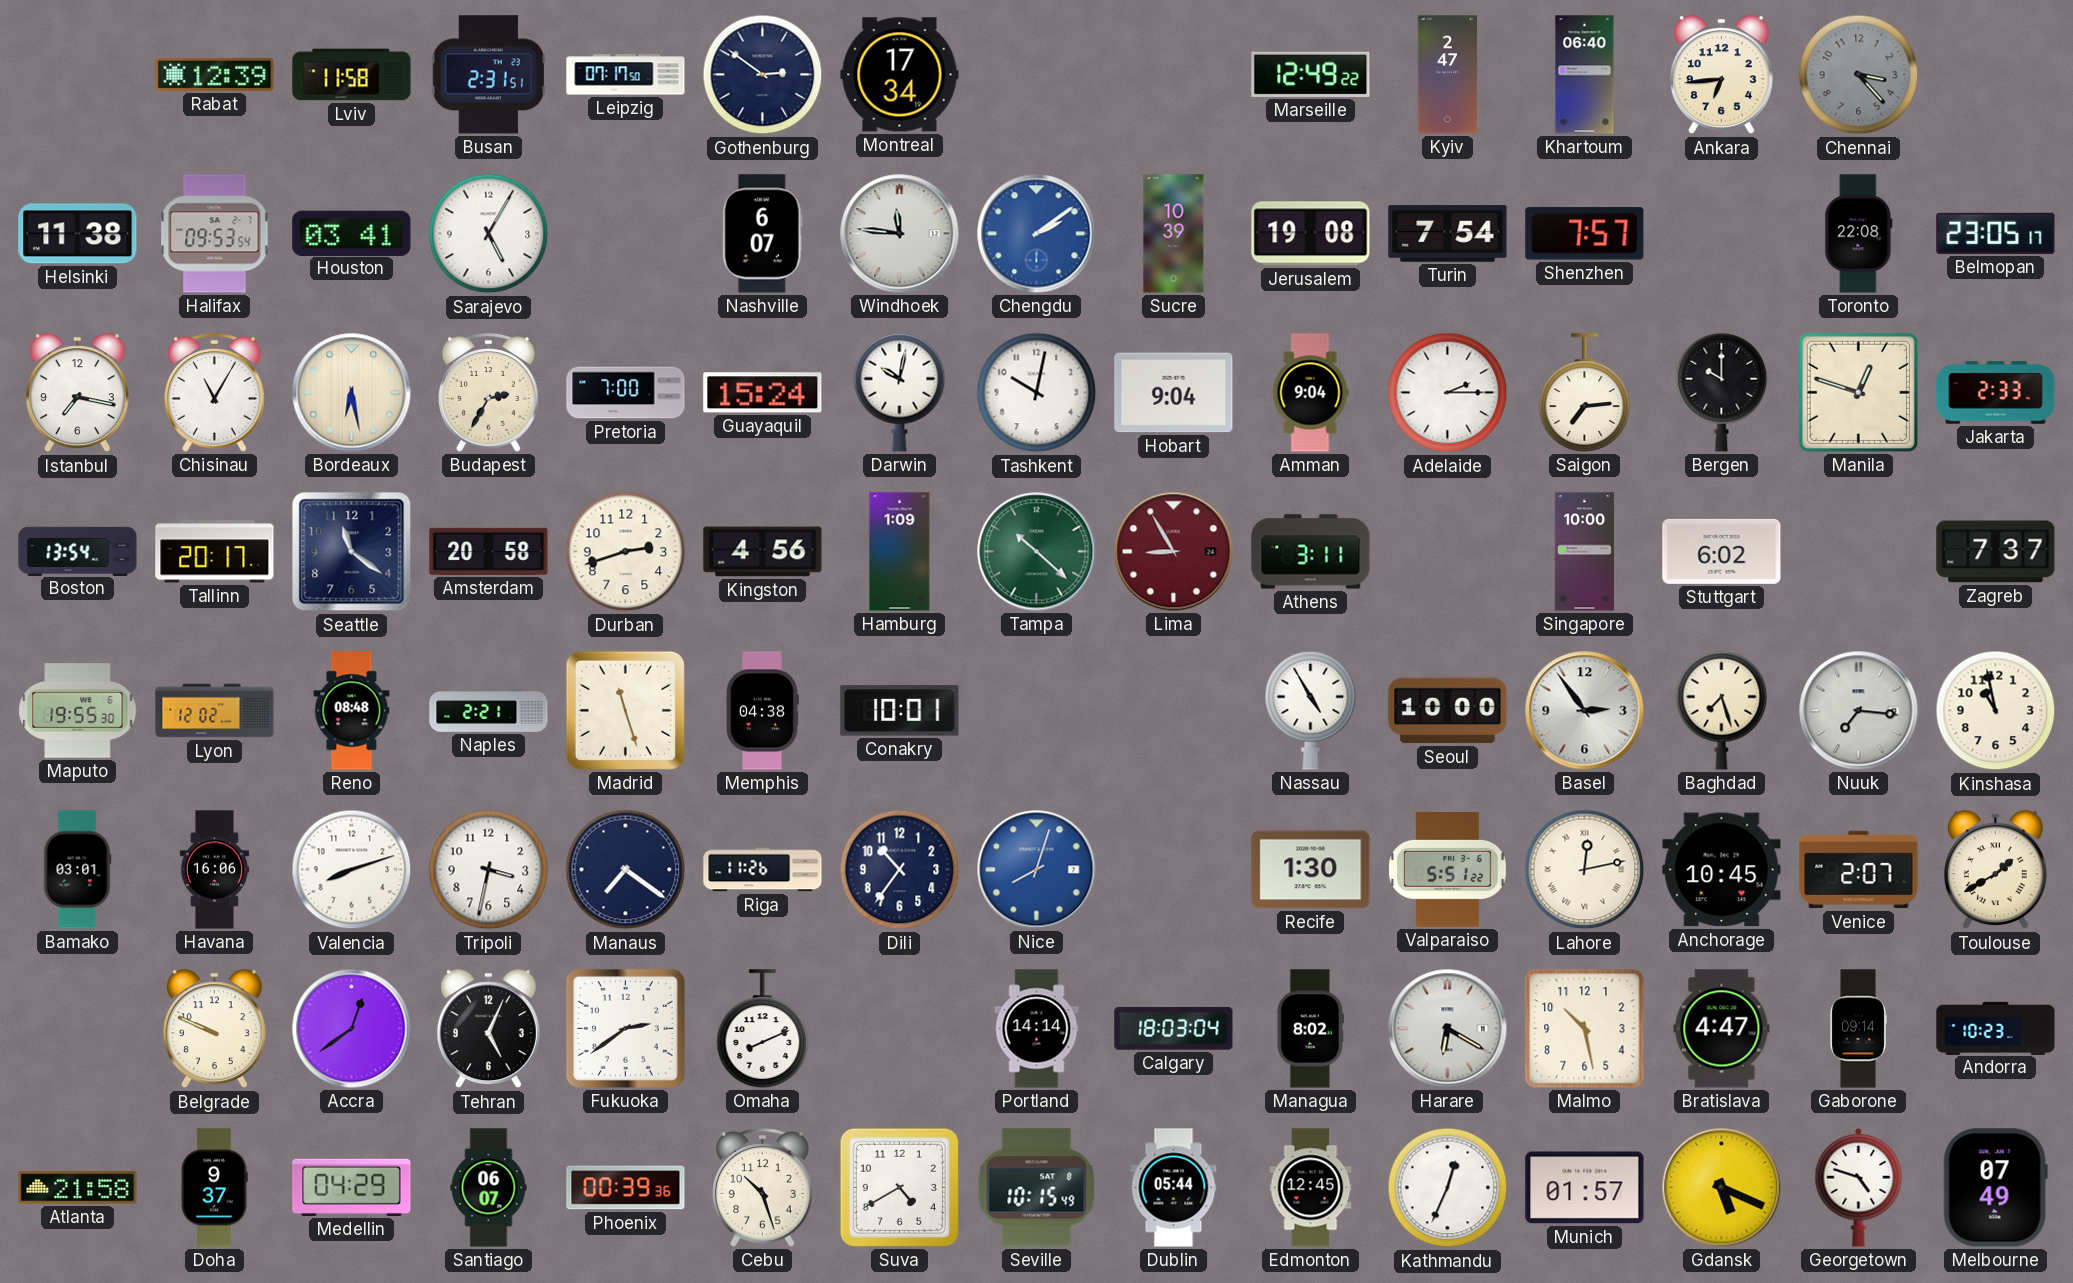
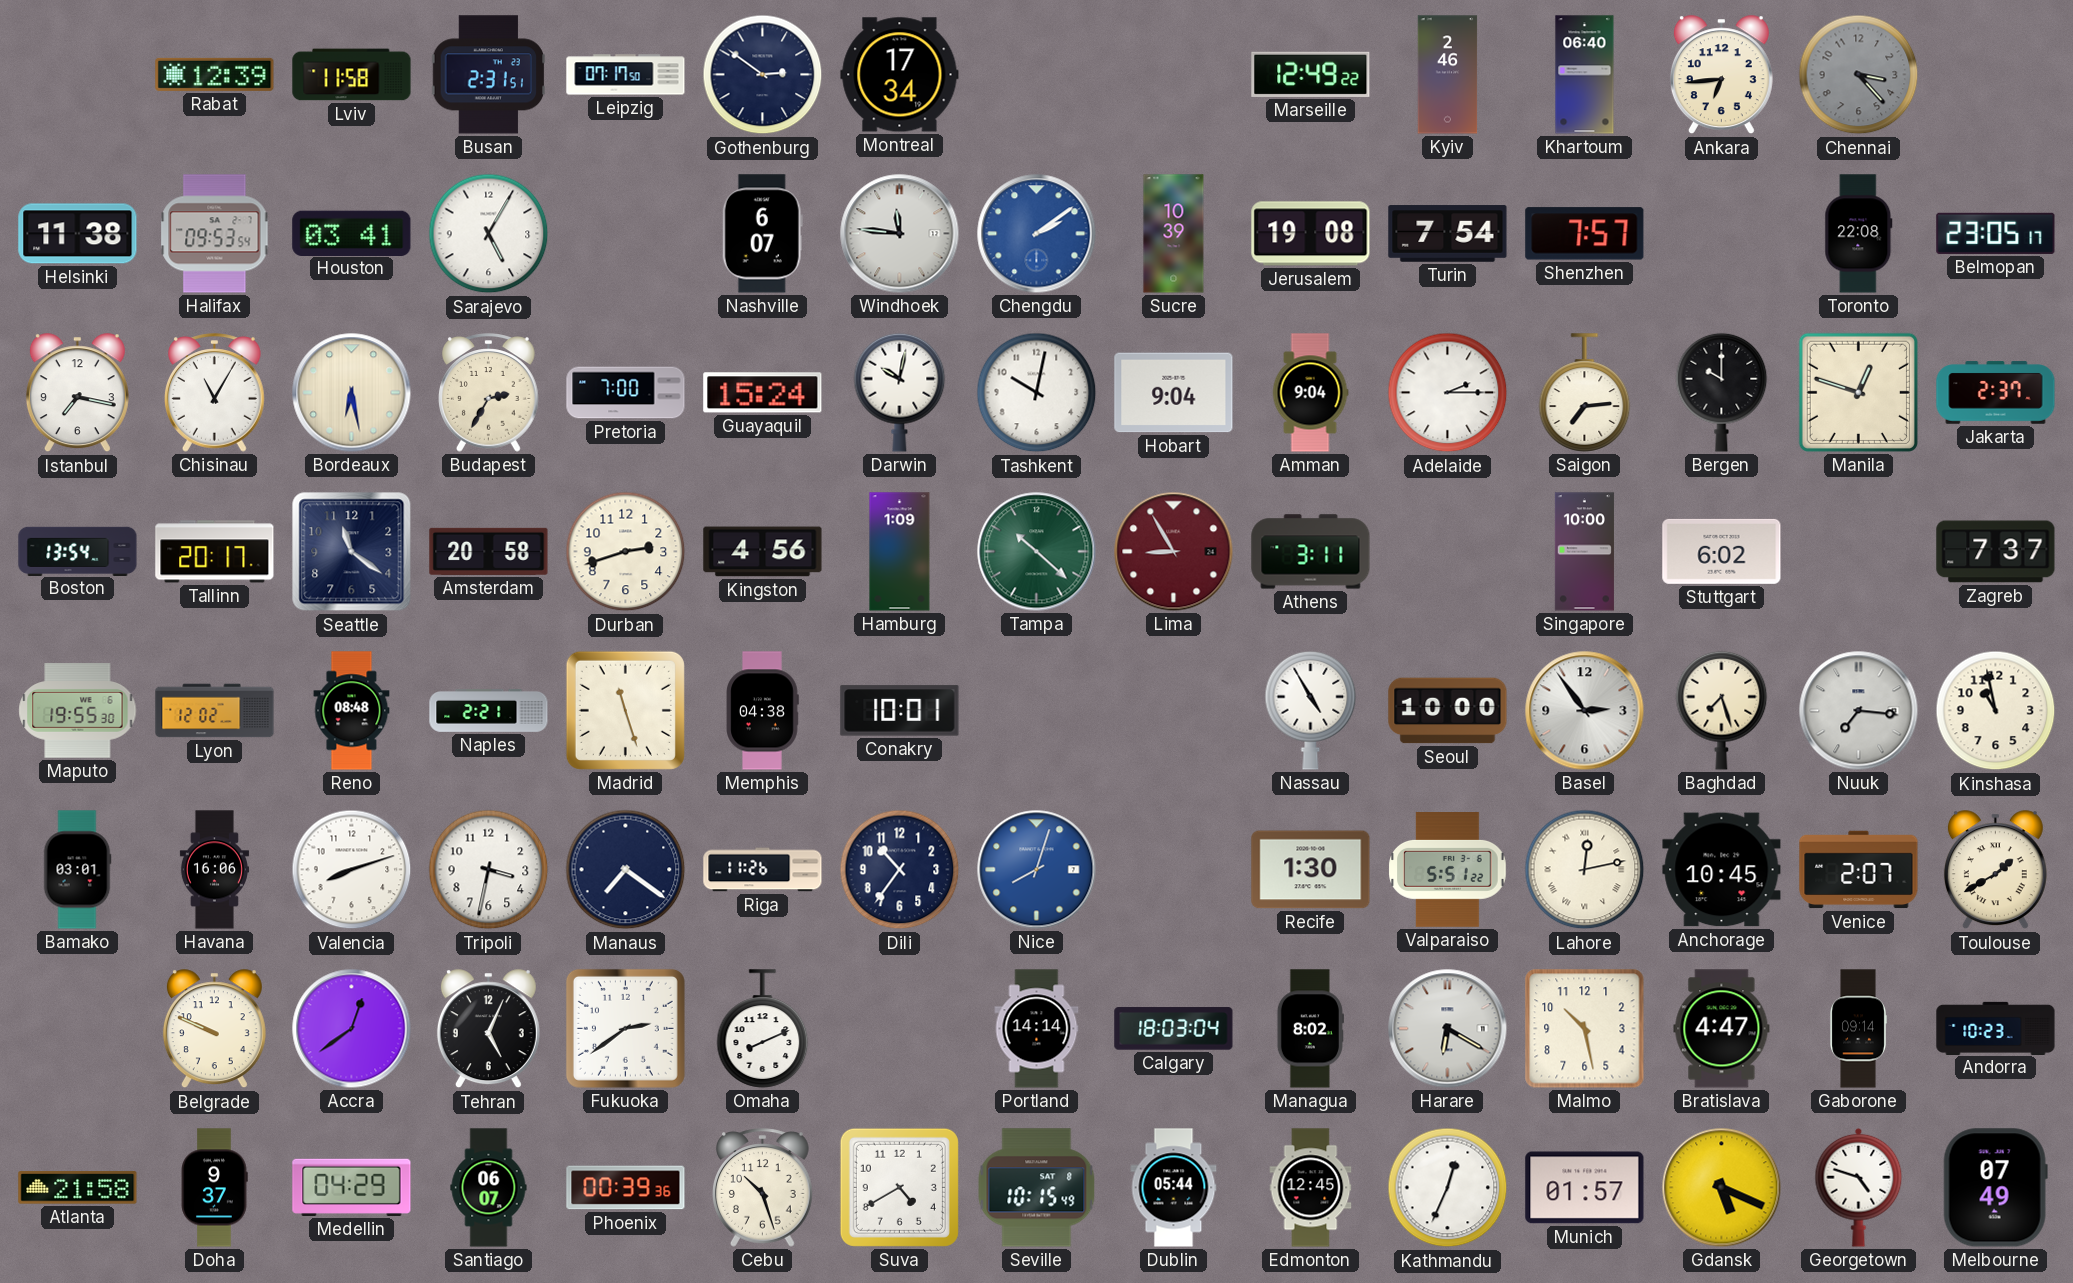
Kyiv: 2:47 -> 2:46 (1448, 75)
Jakarta: 2:33 -> 2:37 (1996, 393)
